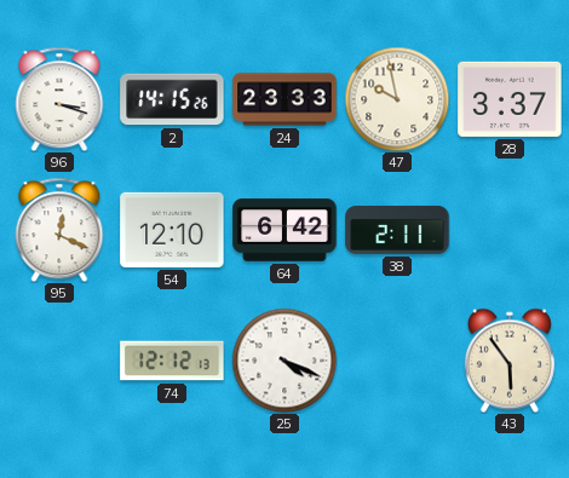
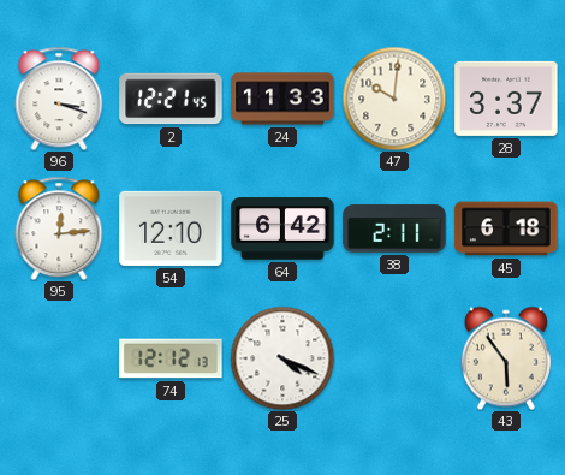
2: 14:15 -> 12:21 (171, 99)
24: 23:33 -> 11:33 (282, 99)
47: 9:58 -> 10:01 (394, 99)
95: 12:19 -> 12:14 (59, 228)
45: none -> 6:18 (506, 228)
